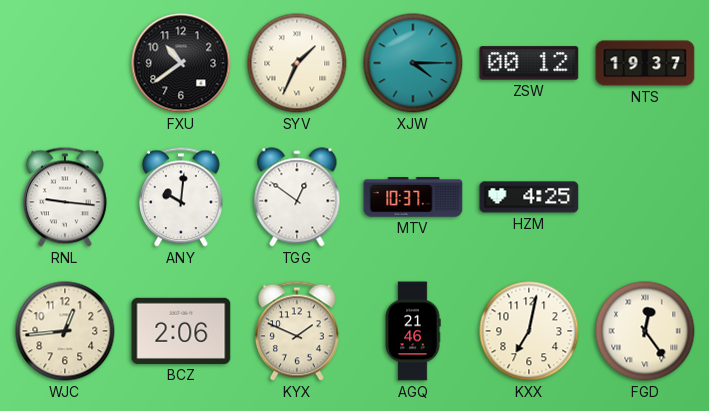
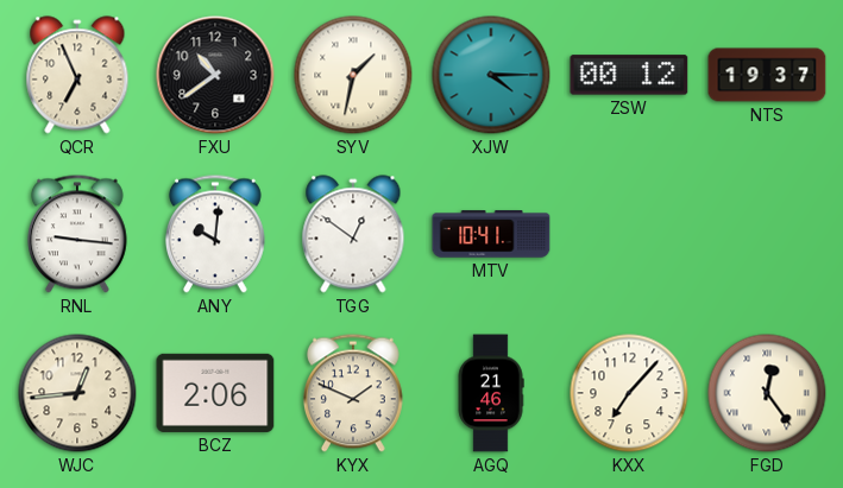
QCR: none -> 6:56 (77, 75)
SYV: 1:34 -> 1:32 (353, 75)
MTV: 10:37 -> 10:41 (491, 234)
HZM: 4:25 -> none (529, 197)
KXX: 7:02 -> 7:07 (629, 393)
